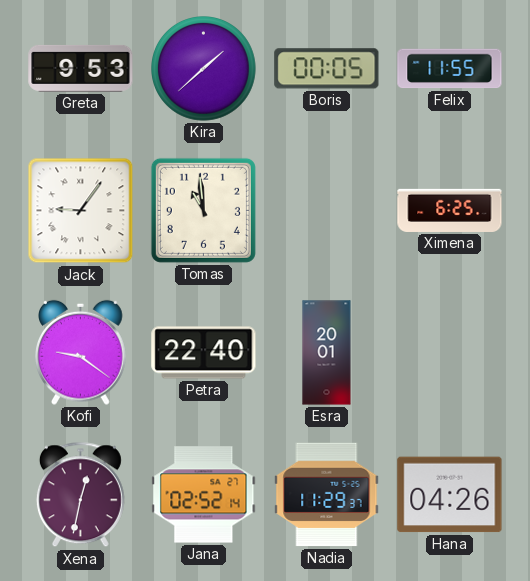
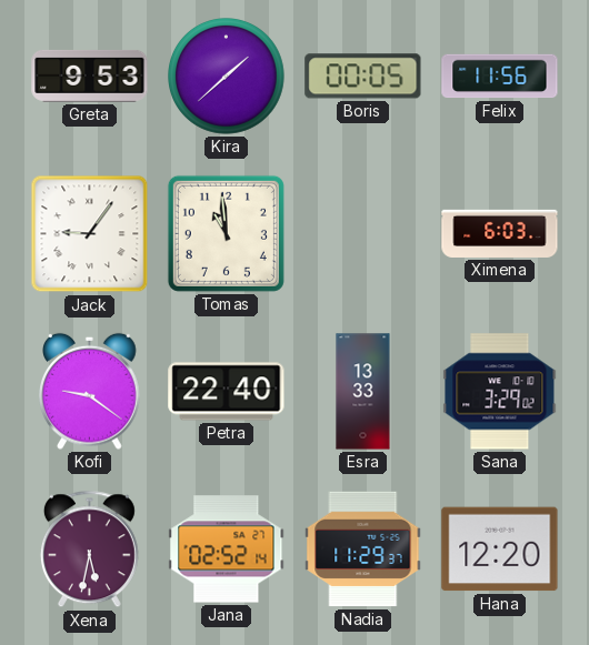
Felix: 11:55 -> 11:56 (500, 77)
Ximena: 6:25 -> 6:03 (500, 233)
Esra: 20:01 -> 13:33 (363, 392)
Sana: none -> 3:29 (500, 392)
Xena: 12:32 -> 5:32 (89, 550)
Hana: 04:26 -> 12:20 (500, 550)
